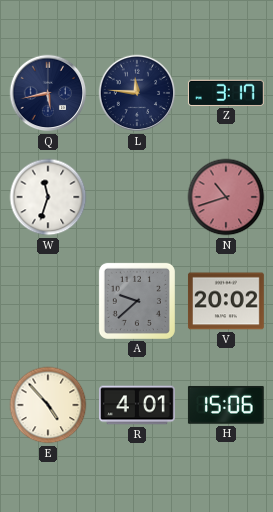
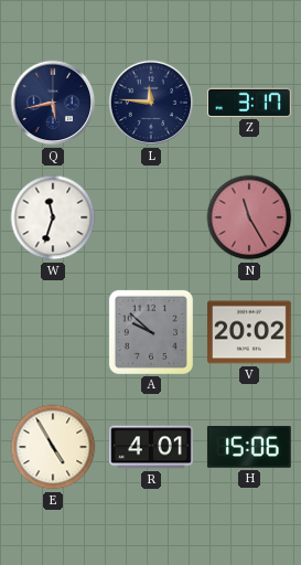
N: 10:42 -> 11:25 (249, 217)
A: 9:38 -> 9:52 (151, 332)
E: 4:53 -> 4:55 (53, 447)
